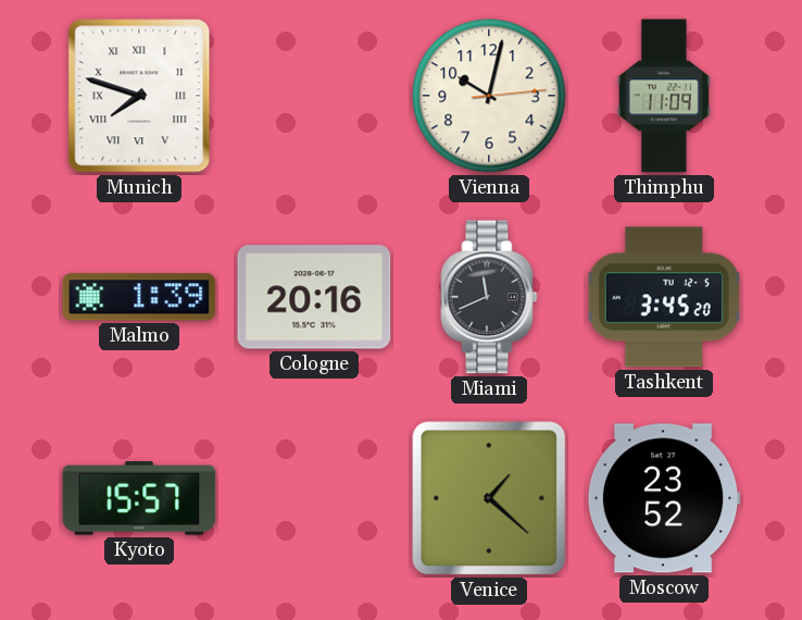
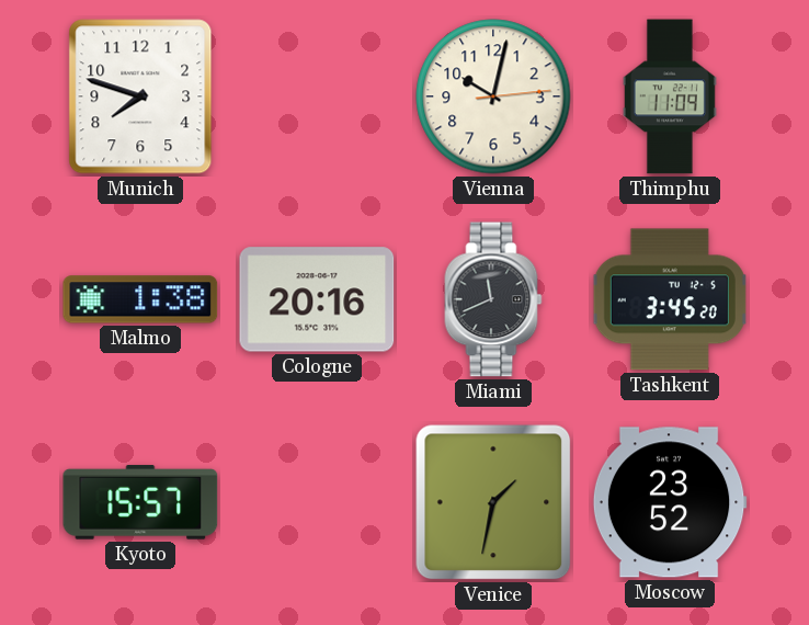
Munich numerals: Roman -> Arabic (140, 96)
Malmo: 1:39 -> 1:38 (140, 299)
Venice: 1:22 -> 1:32 (493, 502)
